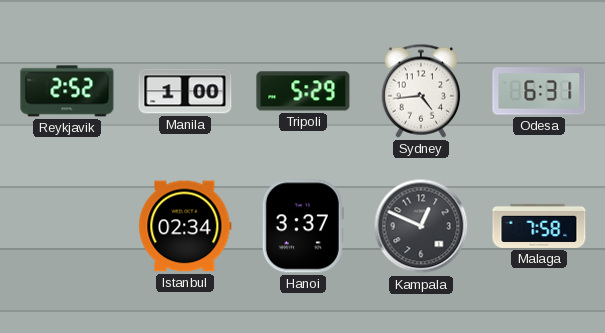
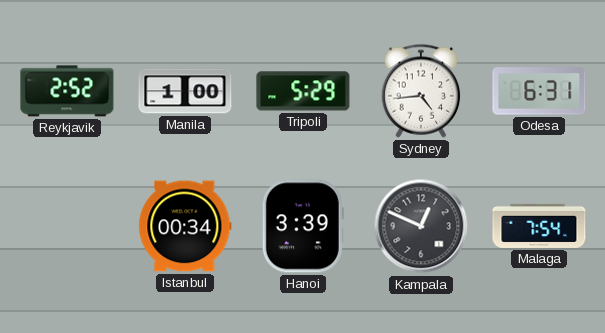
Istanbul: 02:34 -> 00:34 (185, 226)
Hanoi: 3:37 -> 3:39 (303, 226)
Malaga: 7:58 -> 7:54 (539, 226)
